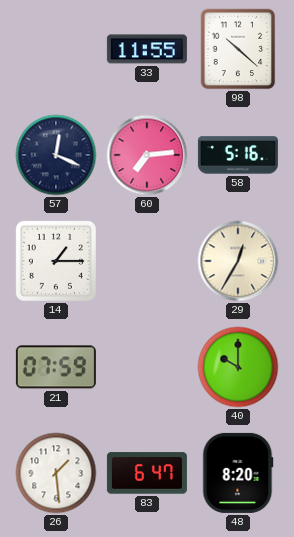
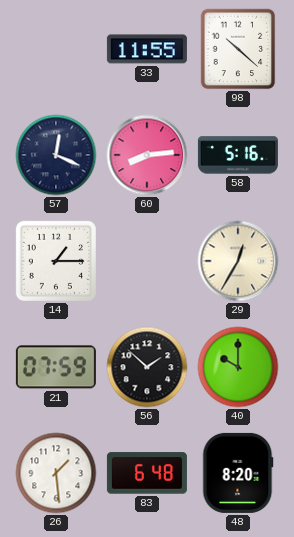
60: 7:14 -> 8:14 (147, 155)
56: none -> 1:52 (147, 367)
83: 6:47 -> 6:48 (147, 473)
